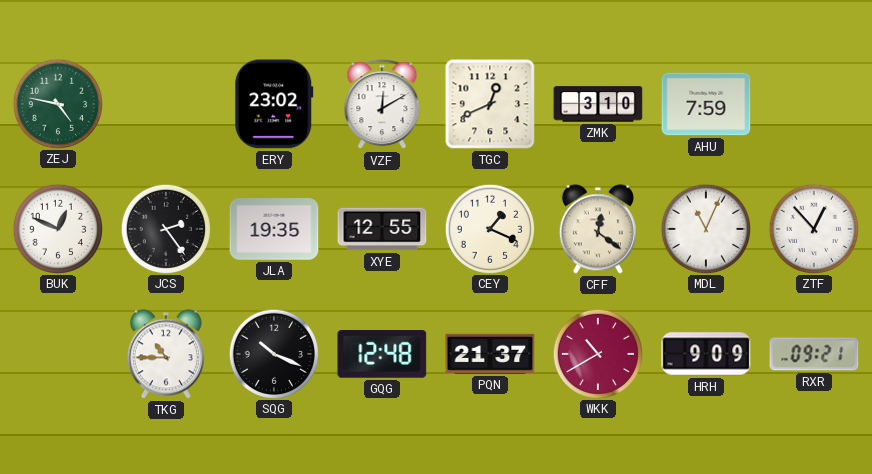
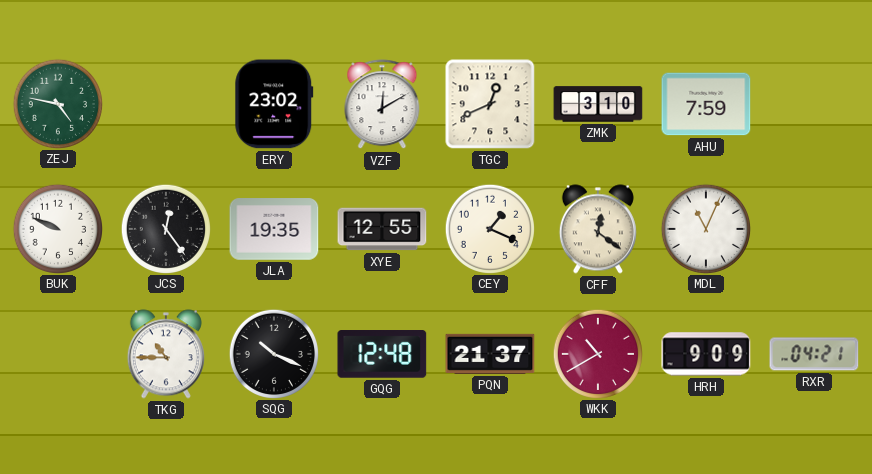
BUK: 12:49 -> 9:49 (57, 228)
JCS: 2:24 -> 12:24 (165, 228)
ZTF: 12:53 -> none (813, 228)
RXR: 09:21 -> 04:21 (814, 354)
